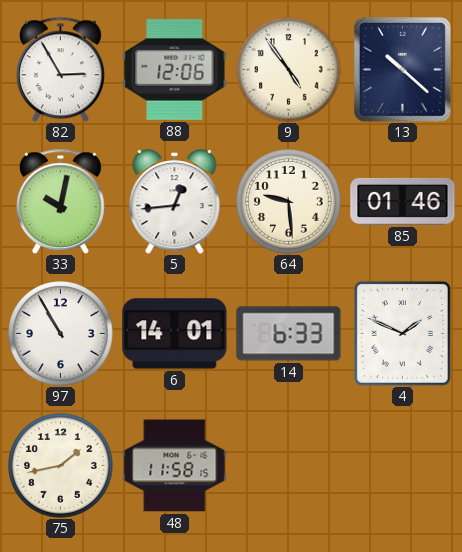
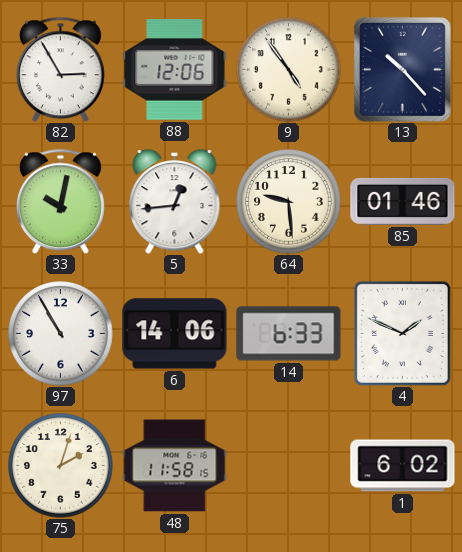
13: 10:22 -> 10:23 (402, 69)
6: 14:01 -> 14:06 (175, 334)
75: 1:43 -> 2:03 (61, 466)
1: none -> 6:02 (403, 466)
